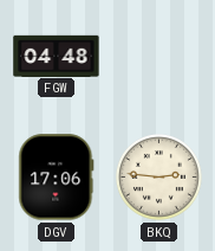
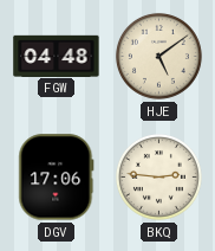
HJE: none -> 5:09 (158, 56)
